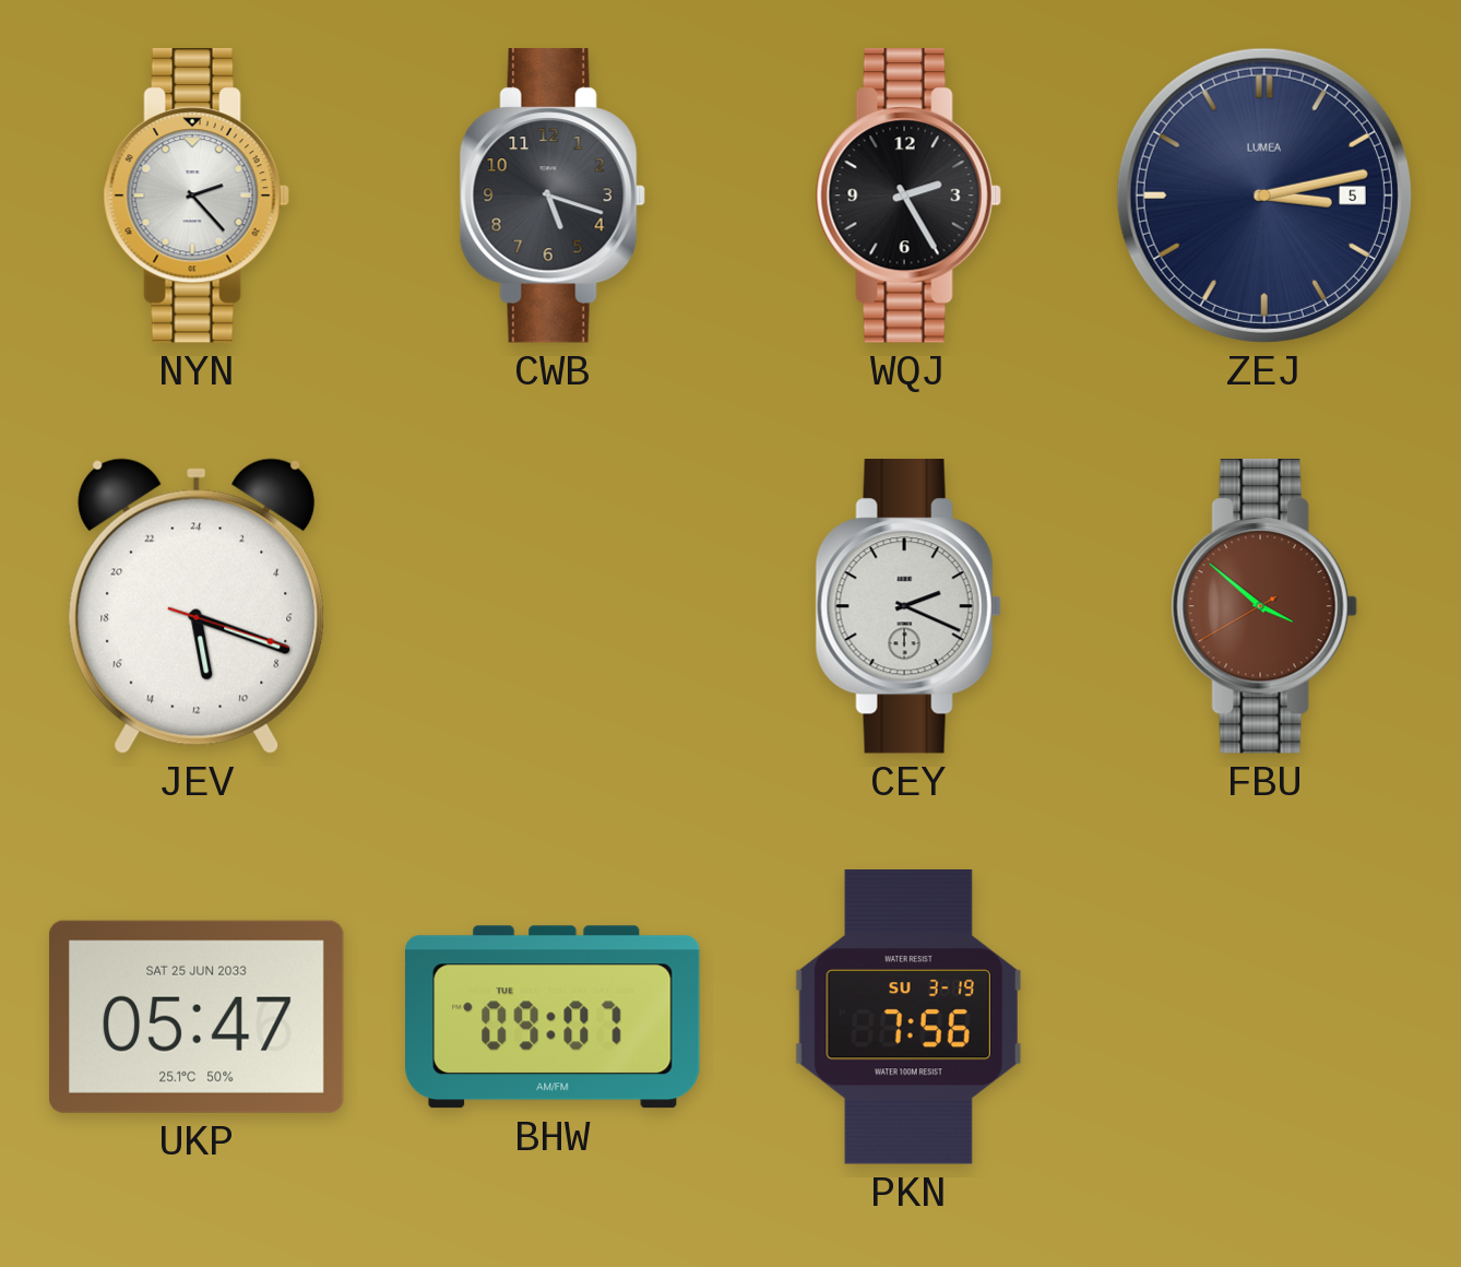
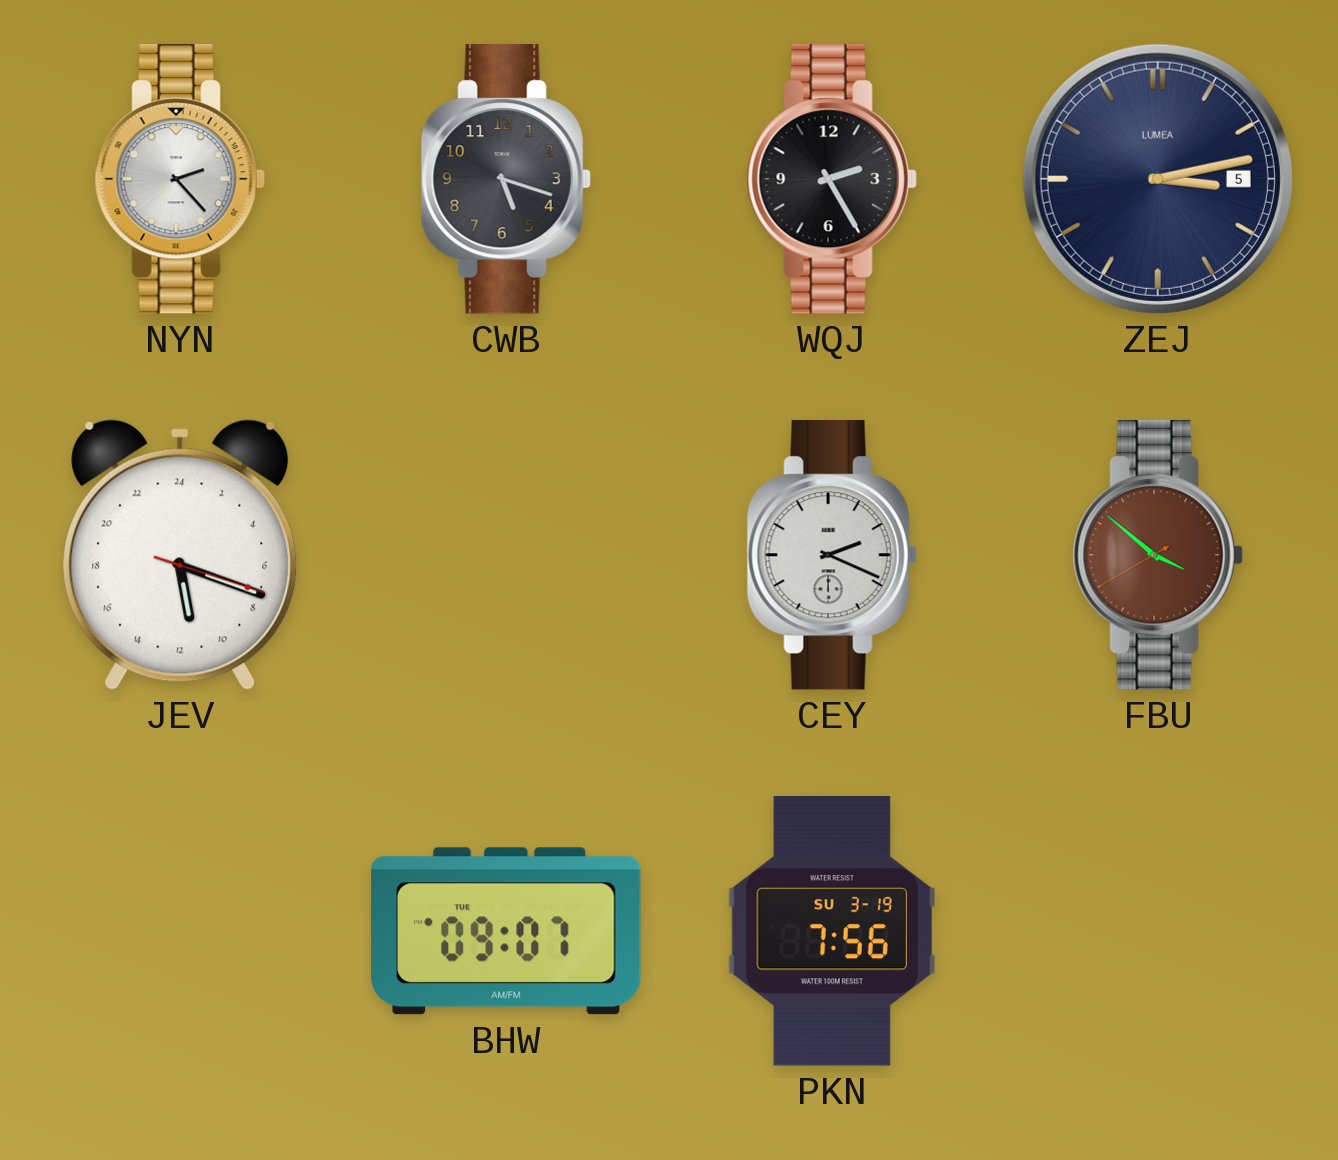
UKP: 05:47 -> none (197, 1017)
